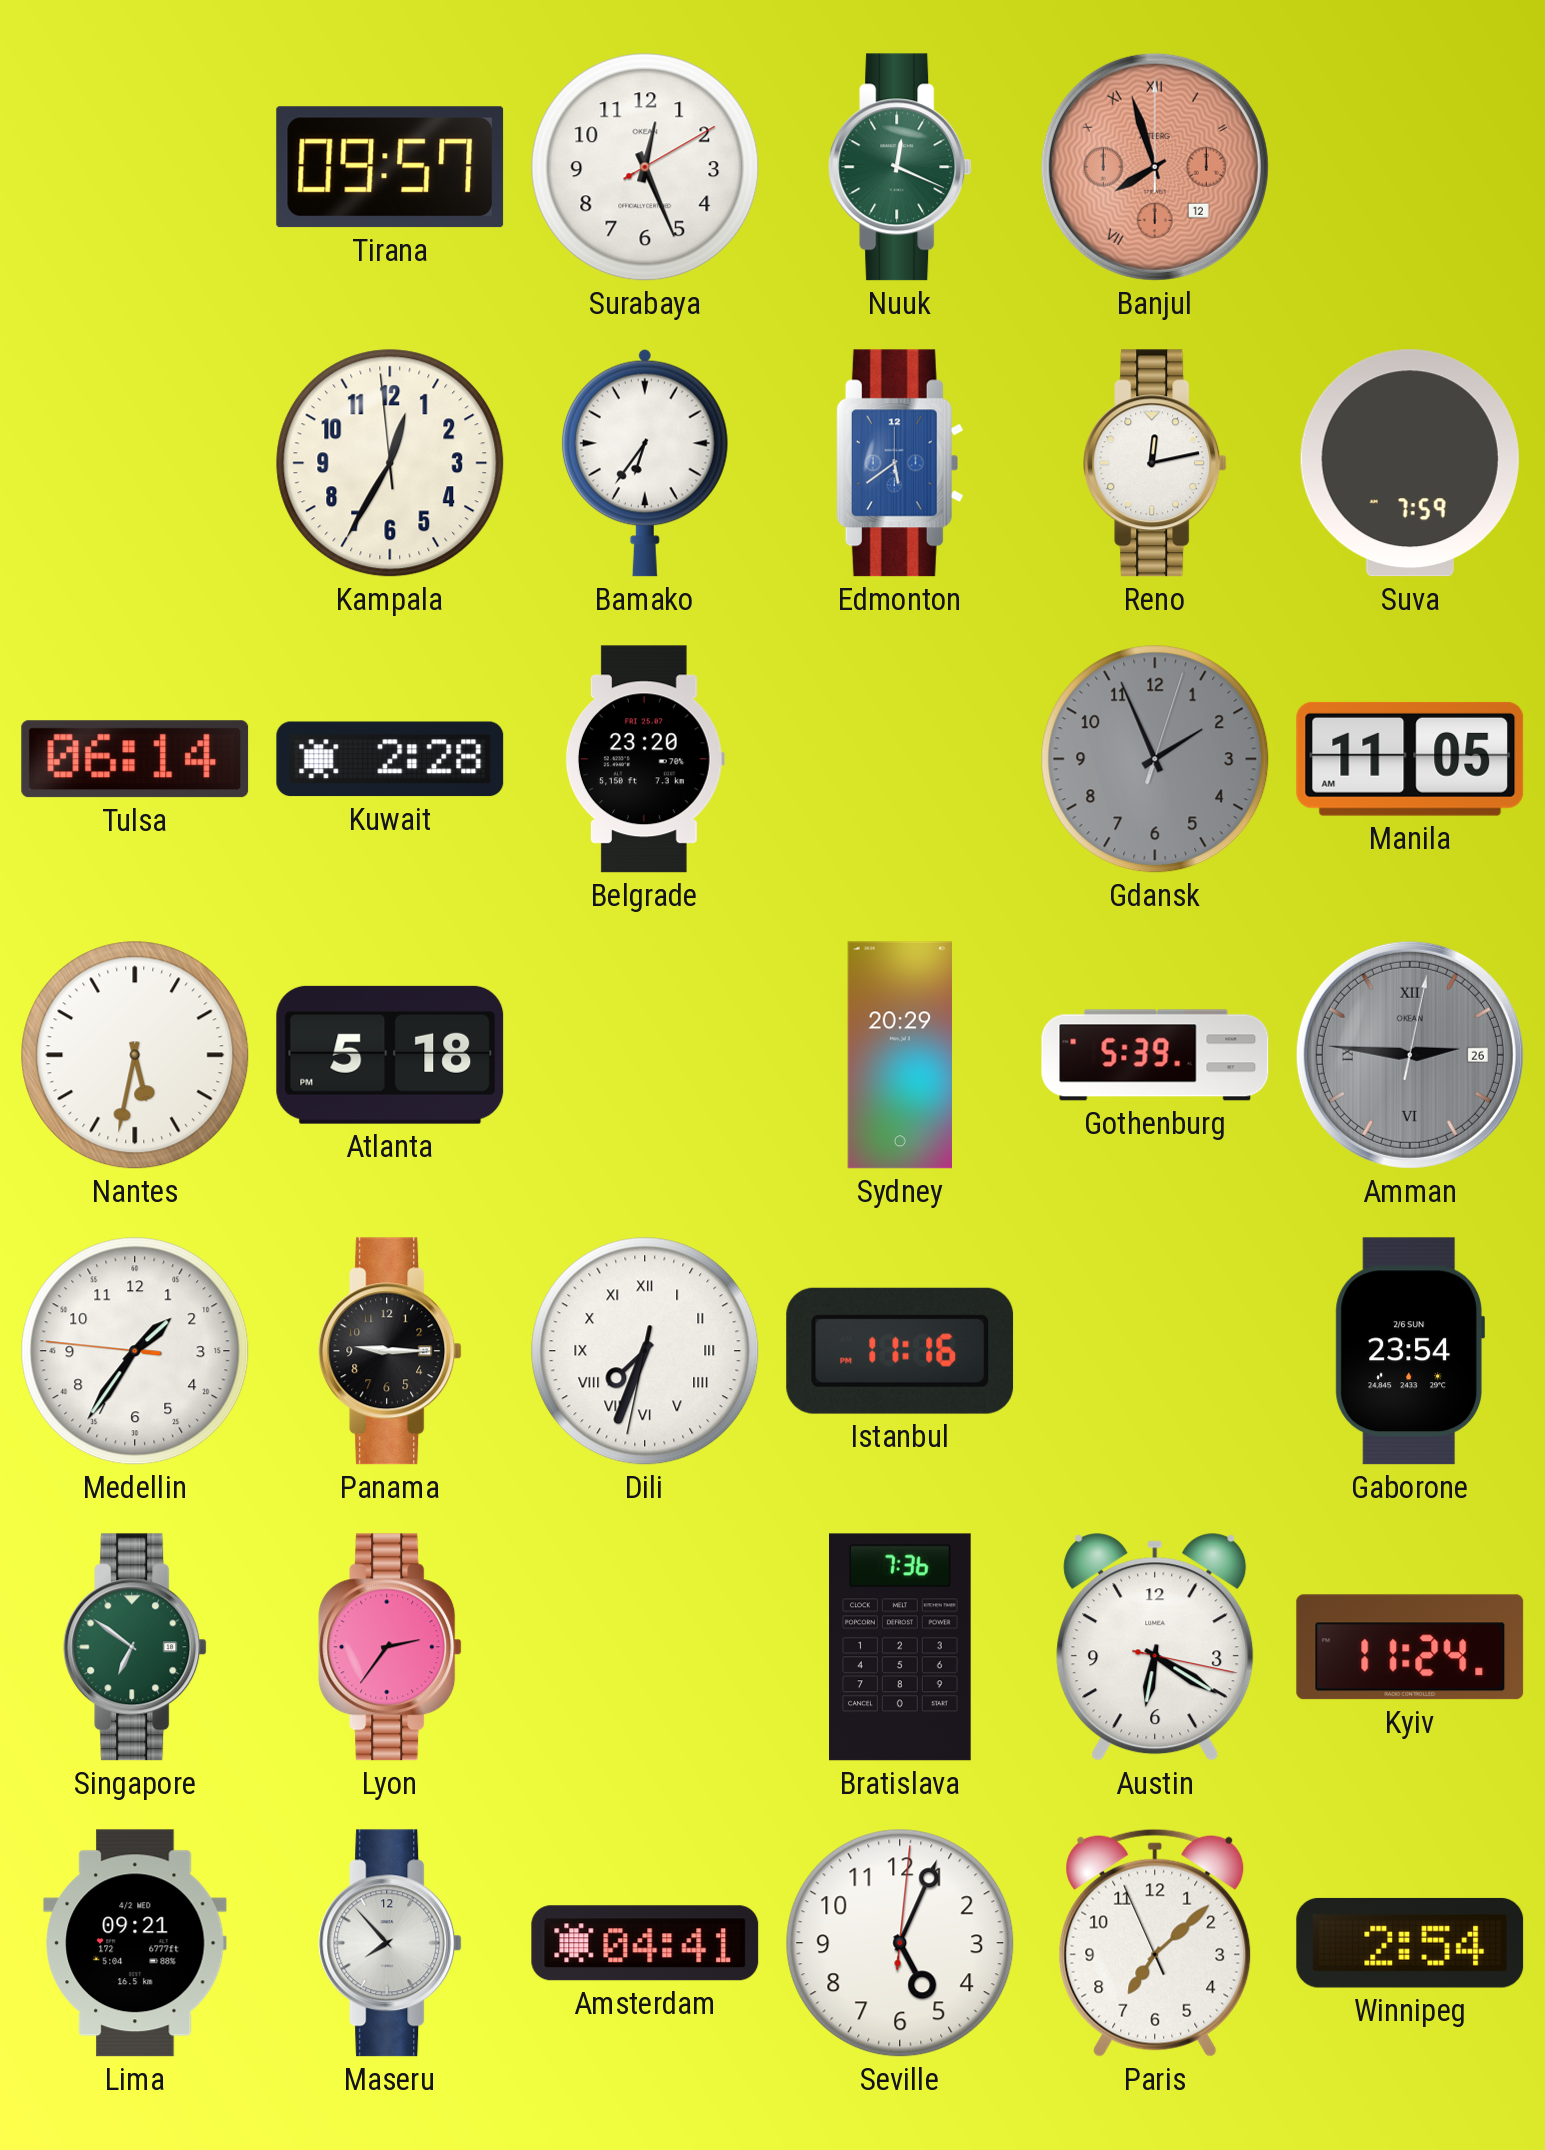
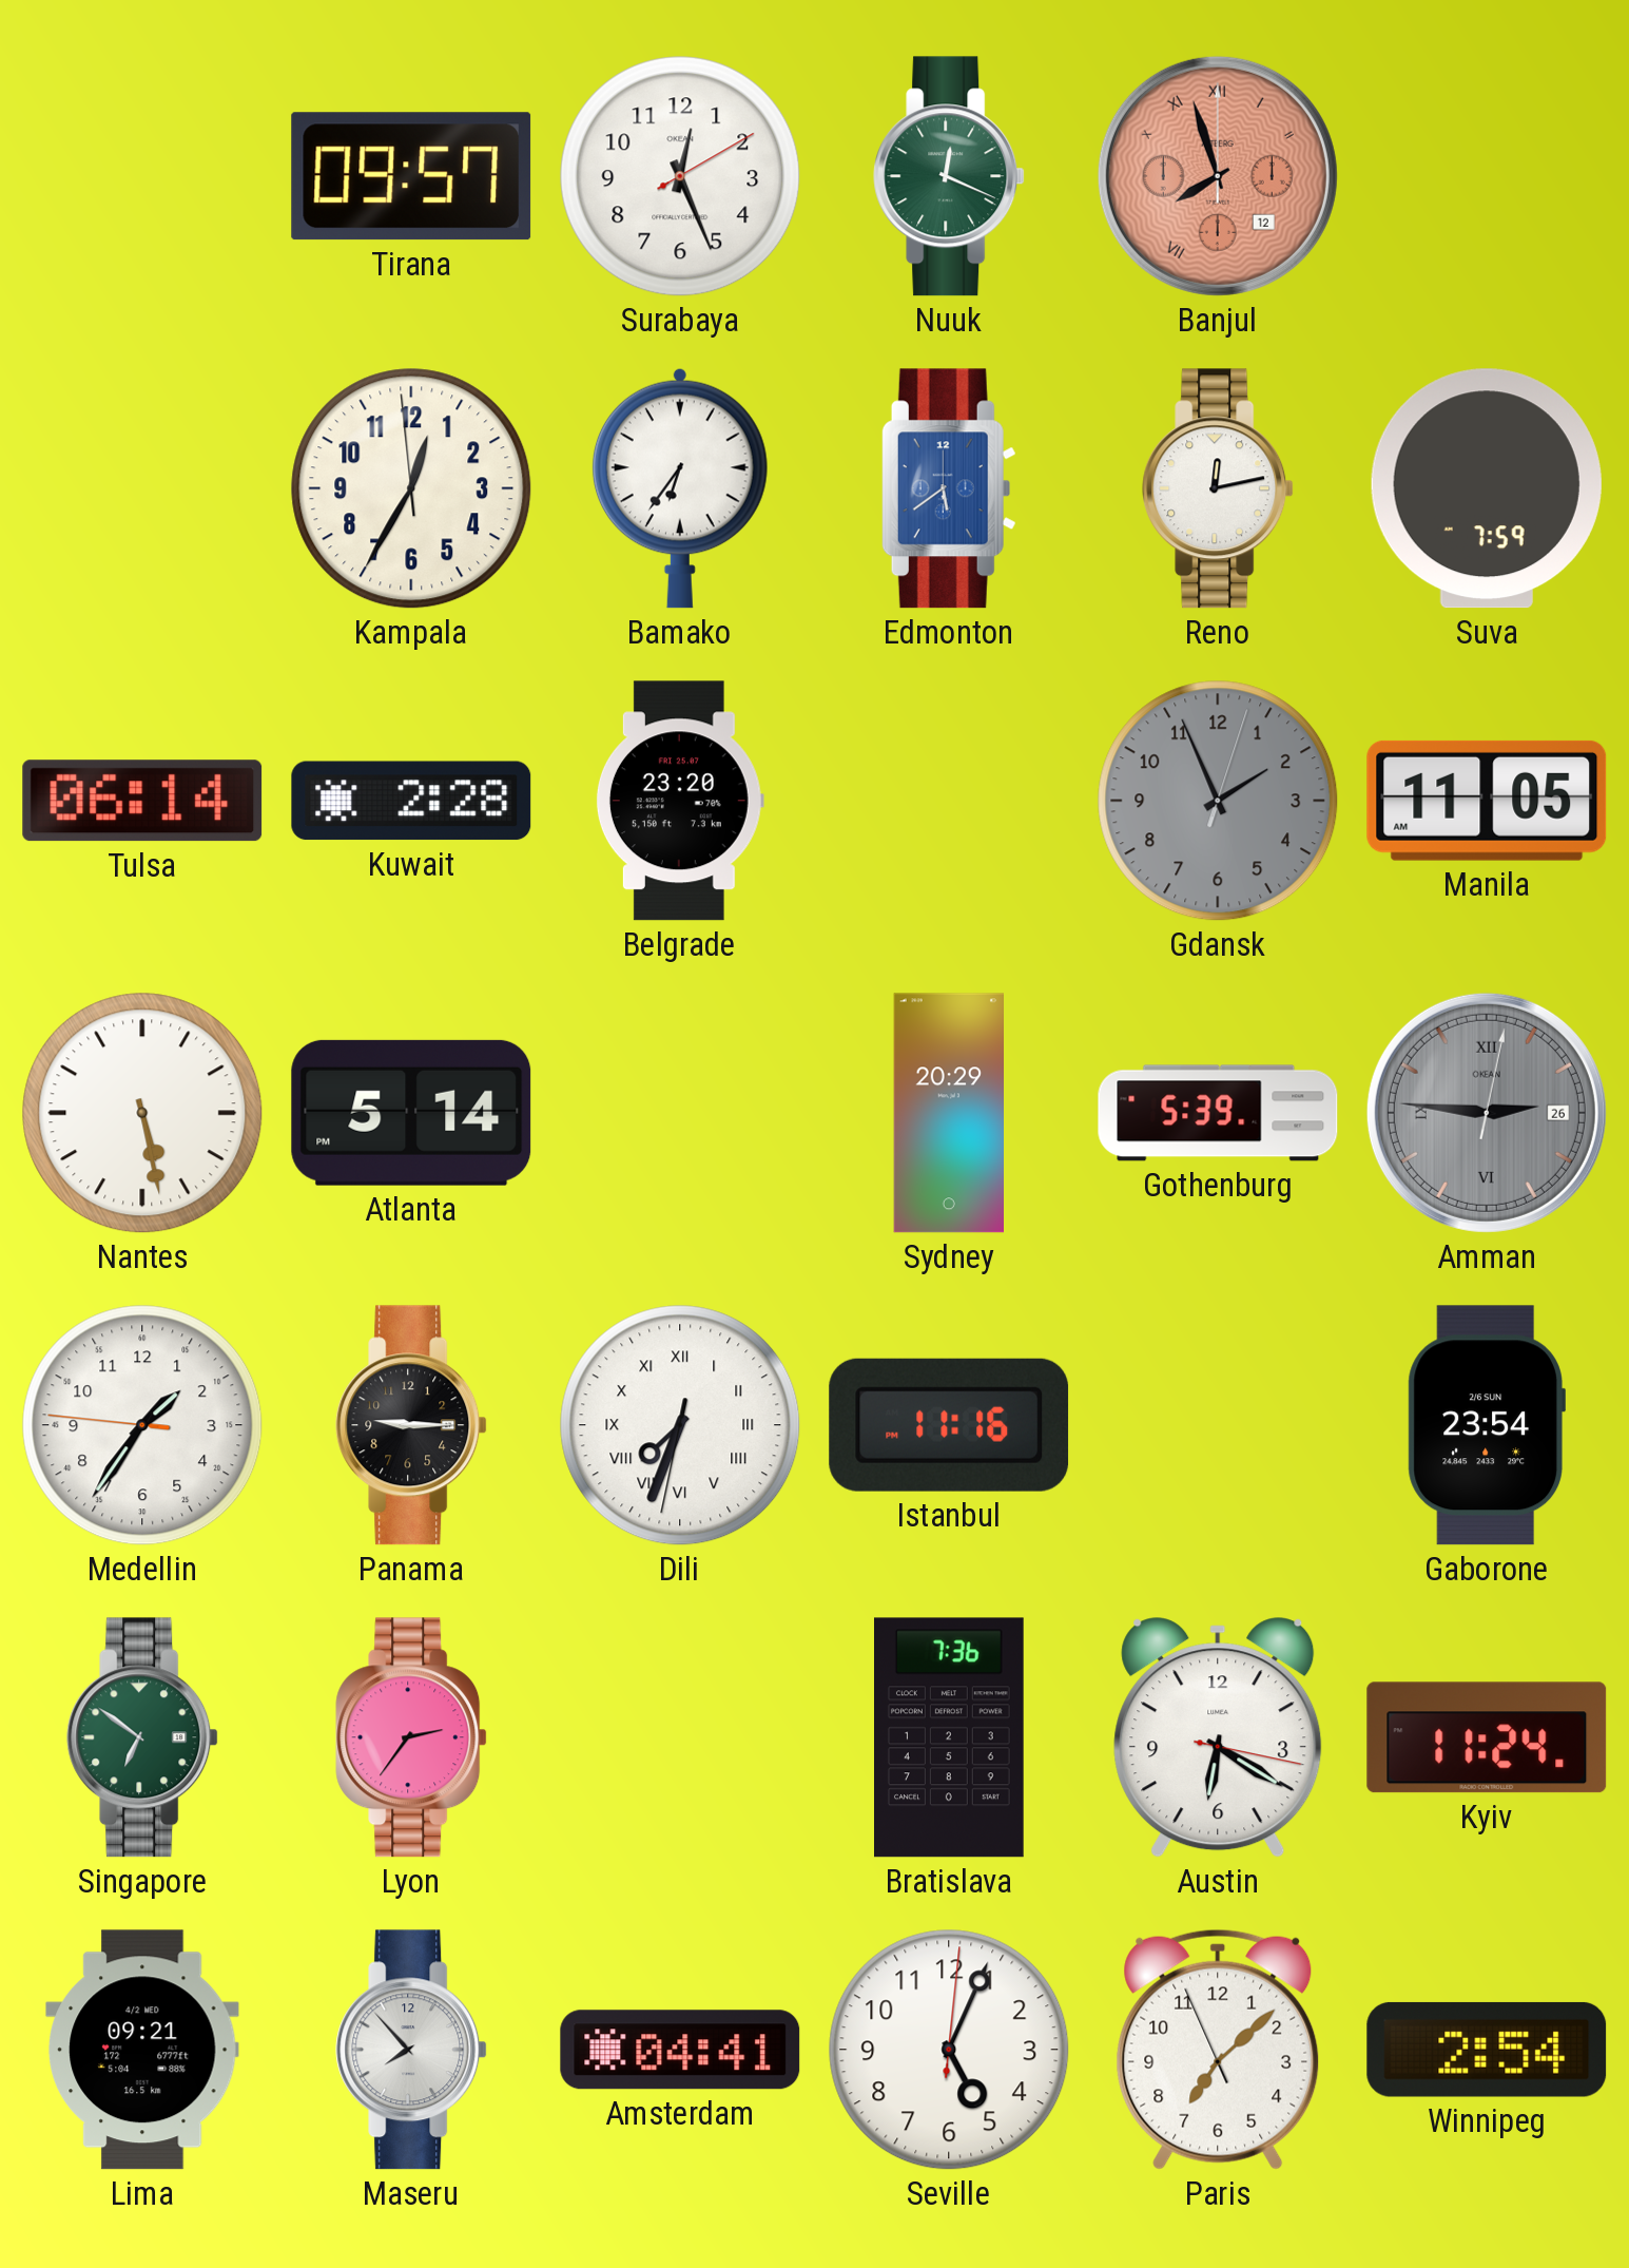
Nantes: 5:32 -> 5:28 (142, 1113)
Atlanta: 5:18 -> 5:14 (411, 1113)
